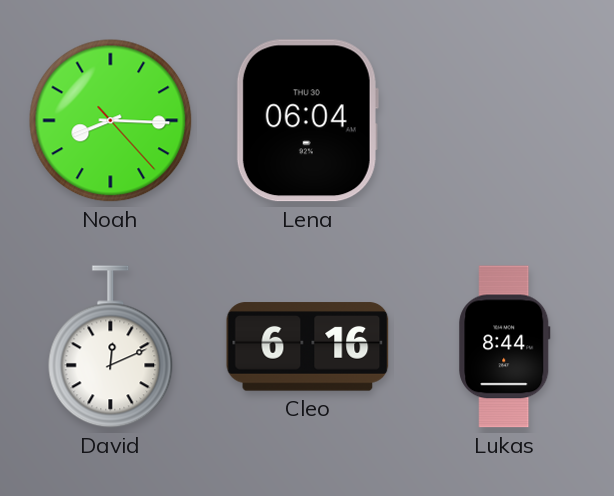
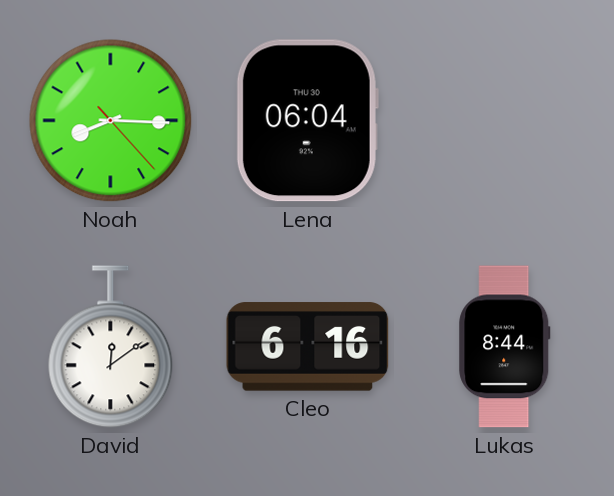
David: 12:11 -> 12:09 (111, 347)
